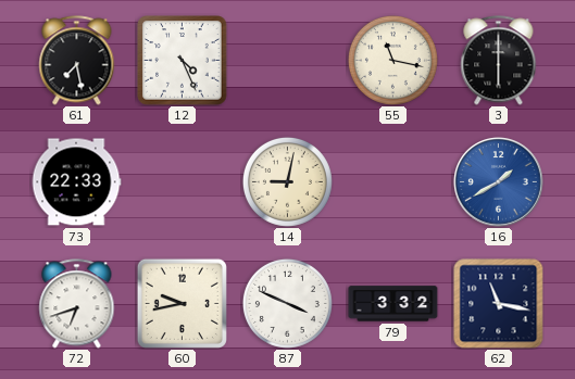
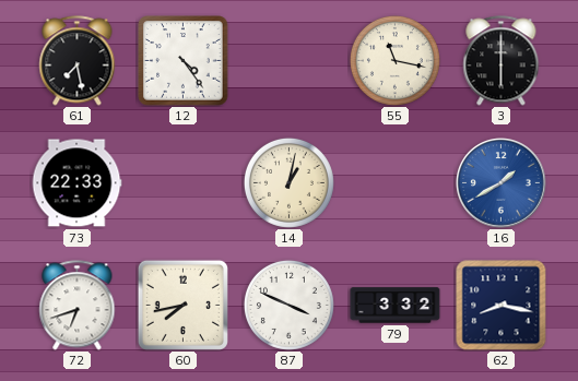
12: 4:26 -> 4:24 (184, 61)
14: 9:02 -> 1:02 (288, 182)
60: 9:43 -> 7:43 (182, 305)
62: 11:17 -> 8:17 (502, 306)
